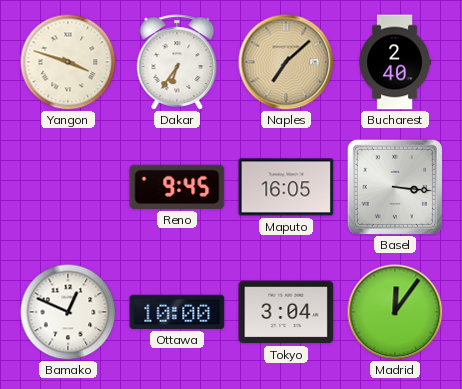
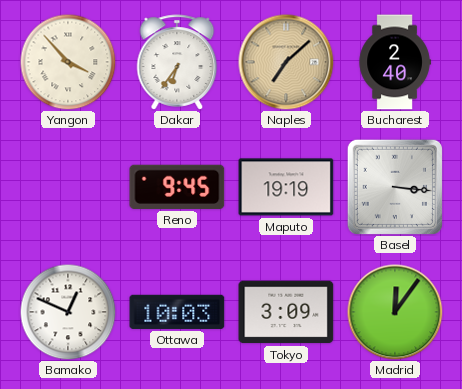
Yangon: 3:48 -> 3:53 (68, 62)
Maputo: 16:05 -> 19:19 (286, 187)
Ottawa: 10:00 -> 10:03 (177, 312)
Tokyo: 3:04 -> 3:09 (286, 312)
